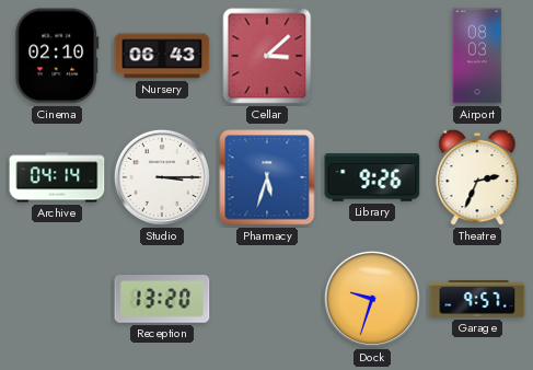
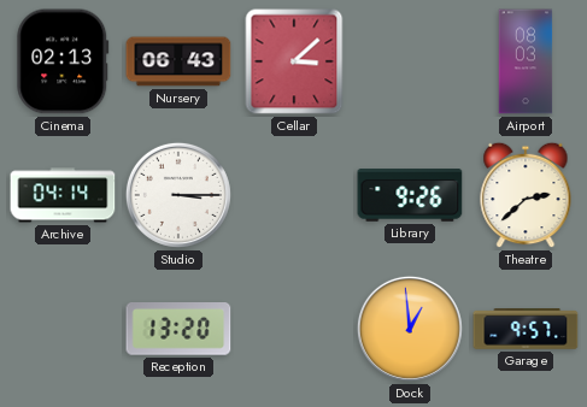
Cinema: 02:10 -> 02:13 (63, 61)
Pharmacy: 5:33 -> none (267, 177)
Theatre: 2:34 -> 2:38 (526, 195)
Dock: 9:33 -> 12:59 (410, 329)
